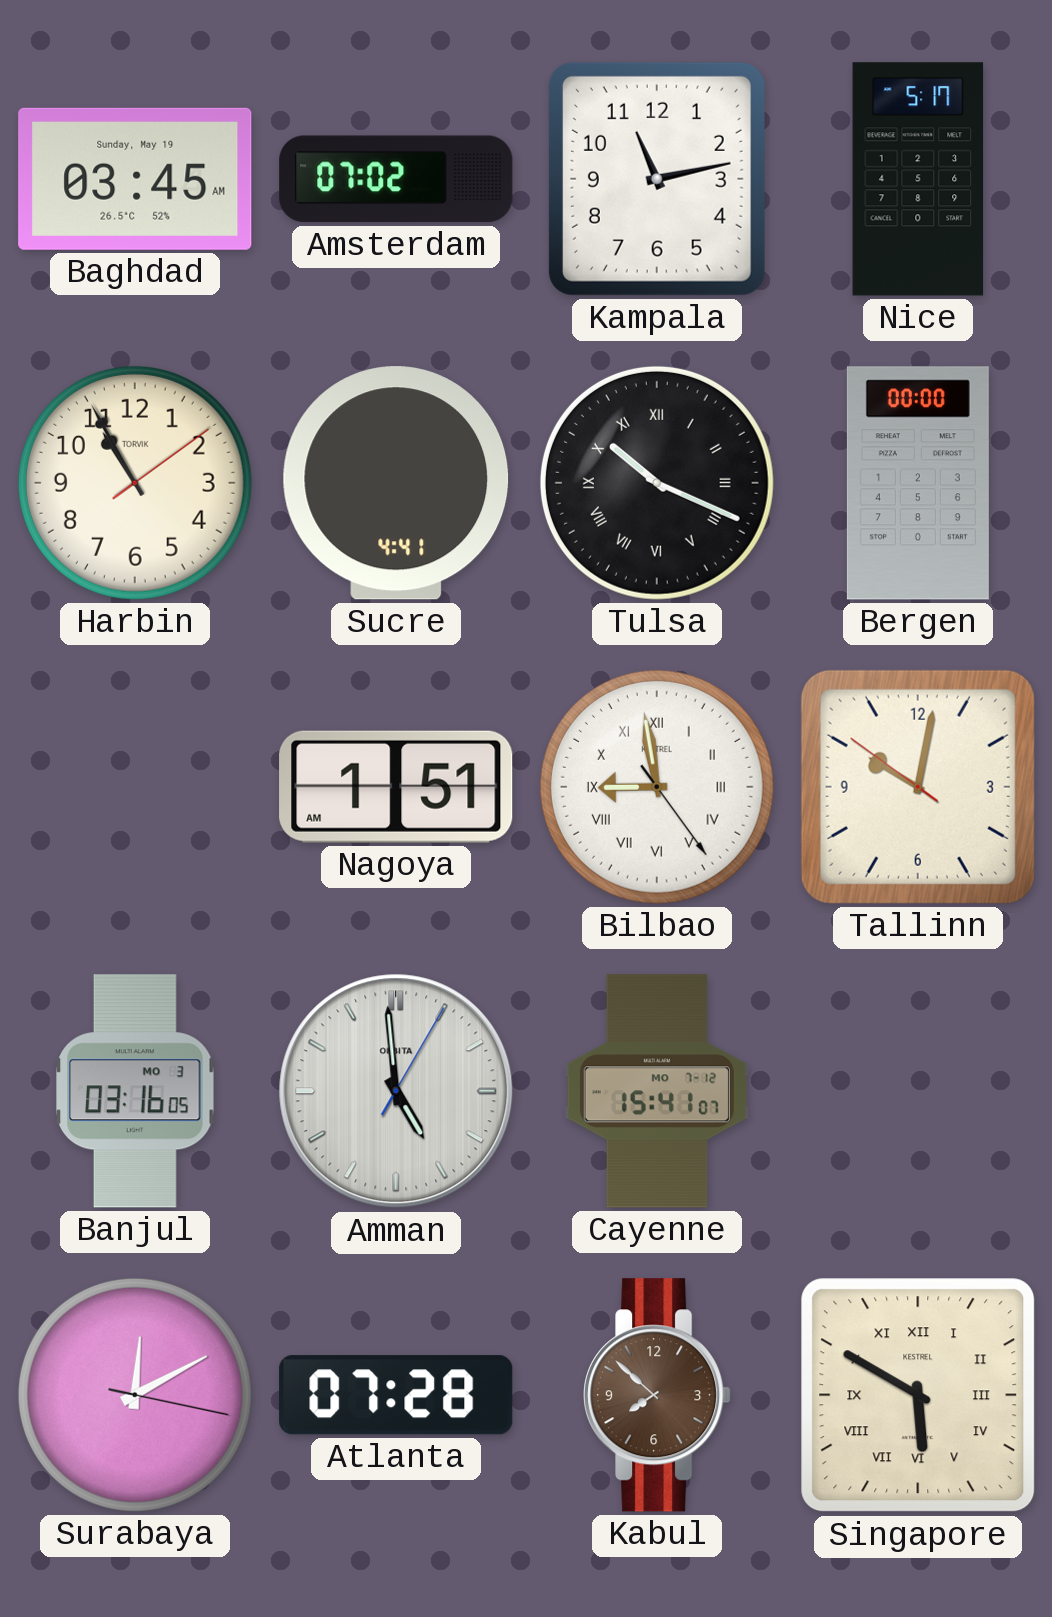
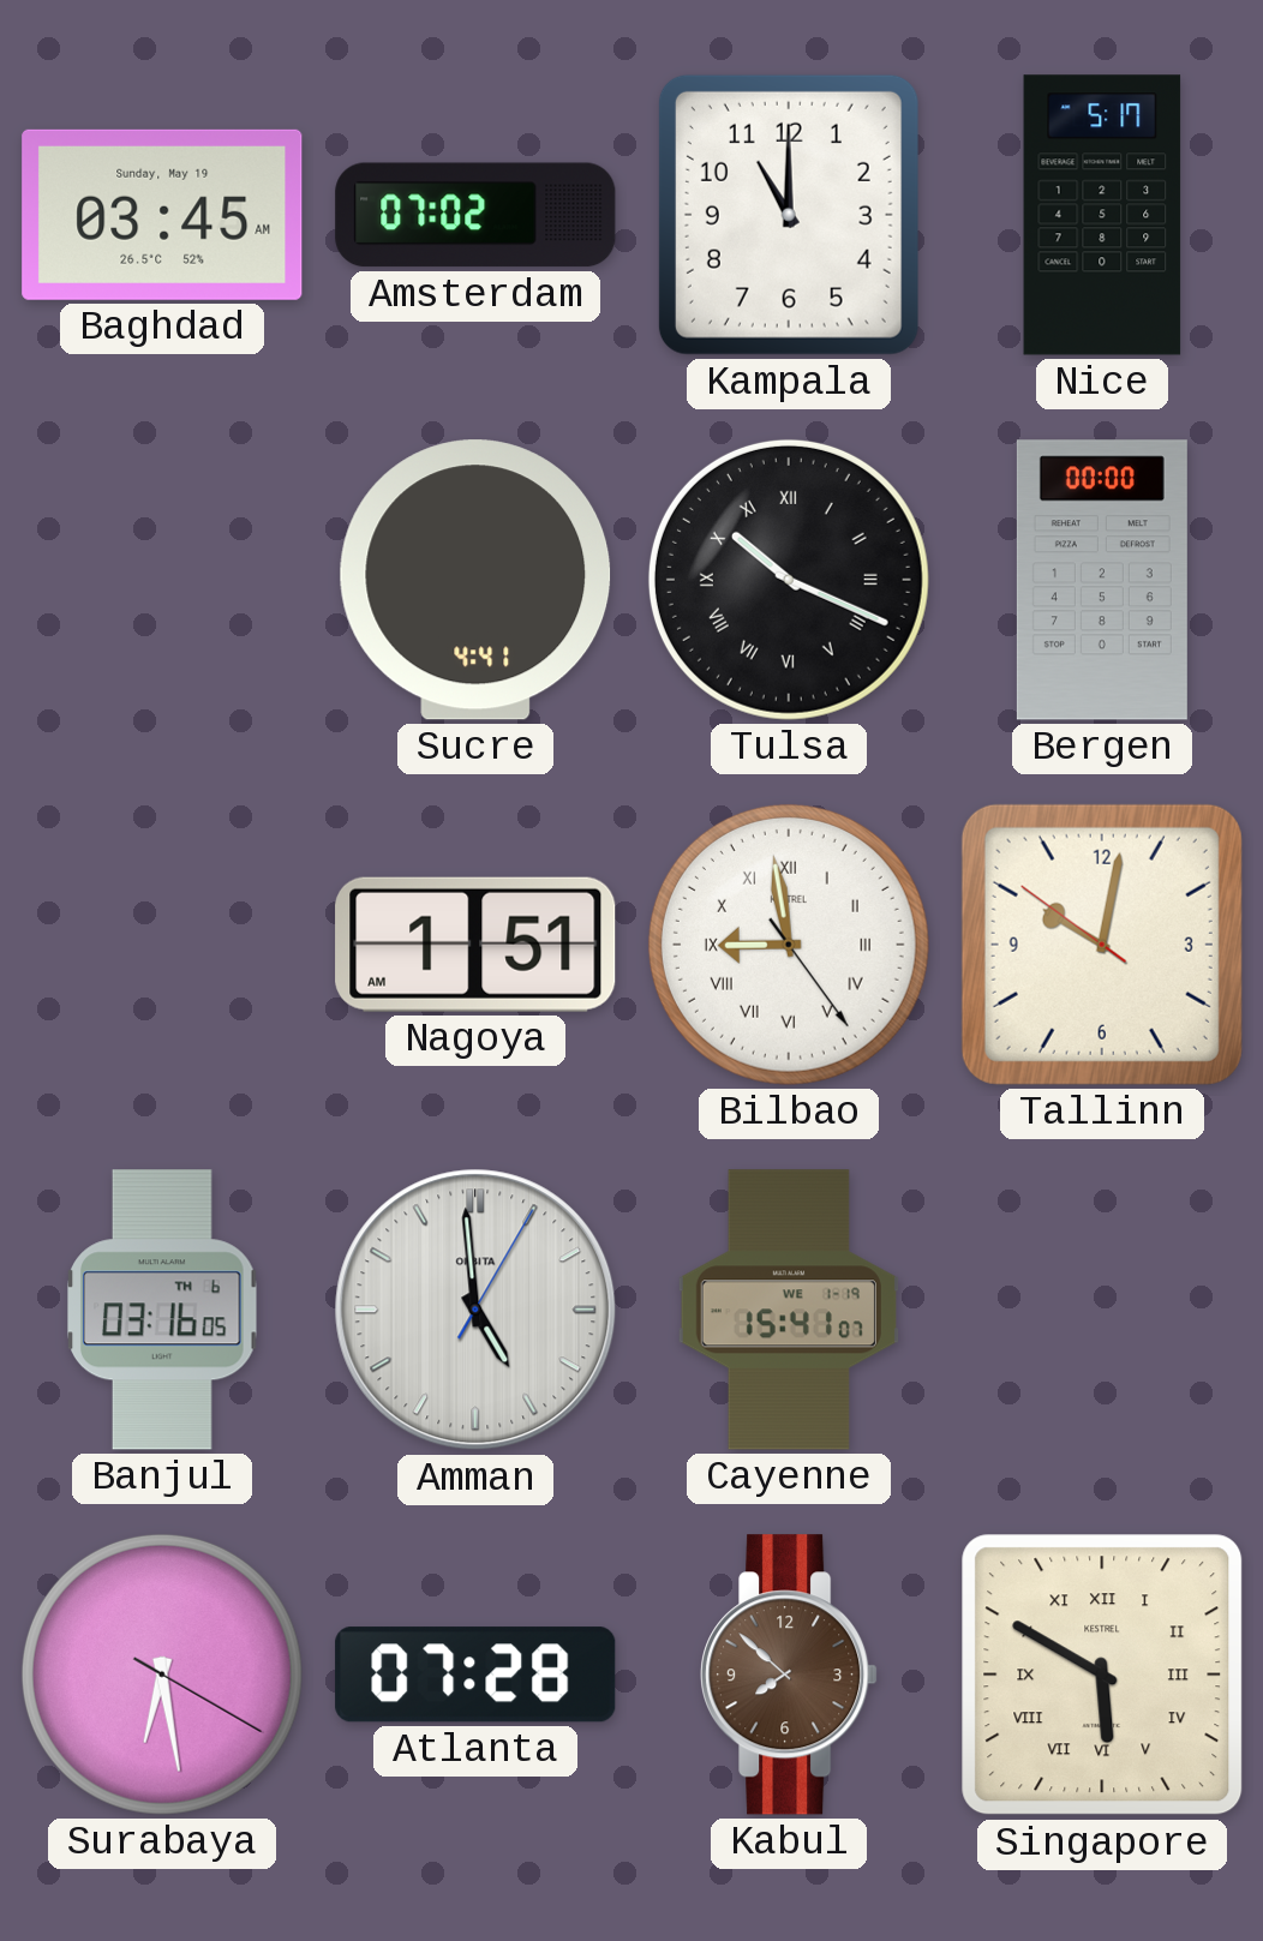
Kampala: 11:13 -> 11:00 (789, 215)
Harbin: 10:55 -> none (135, 483)
Banjul date: MO 3 -> TH 6 (162, 1310)
Cayenne date: MO 7-12 -> WE 1-19 (789, 1310)
Surabaya: 12:10 -> 6:28 (162, 1675)
